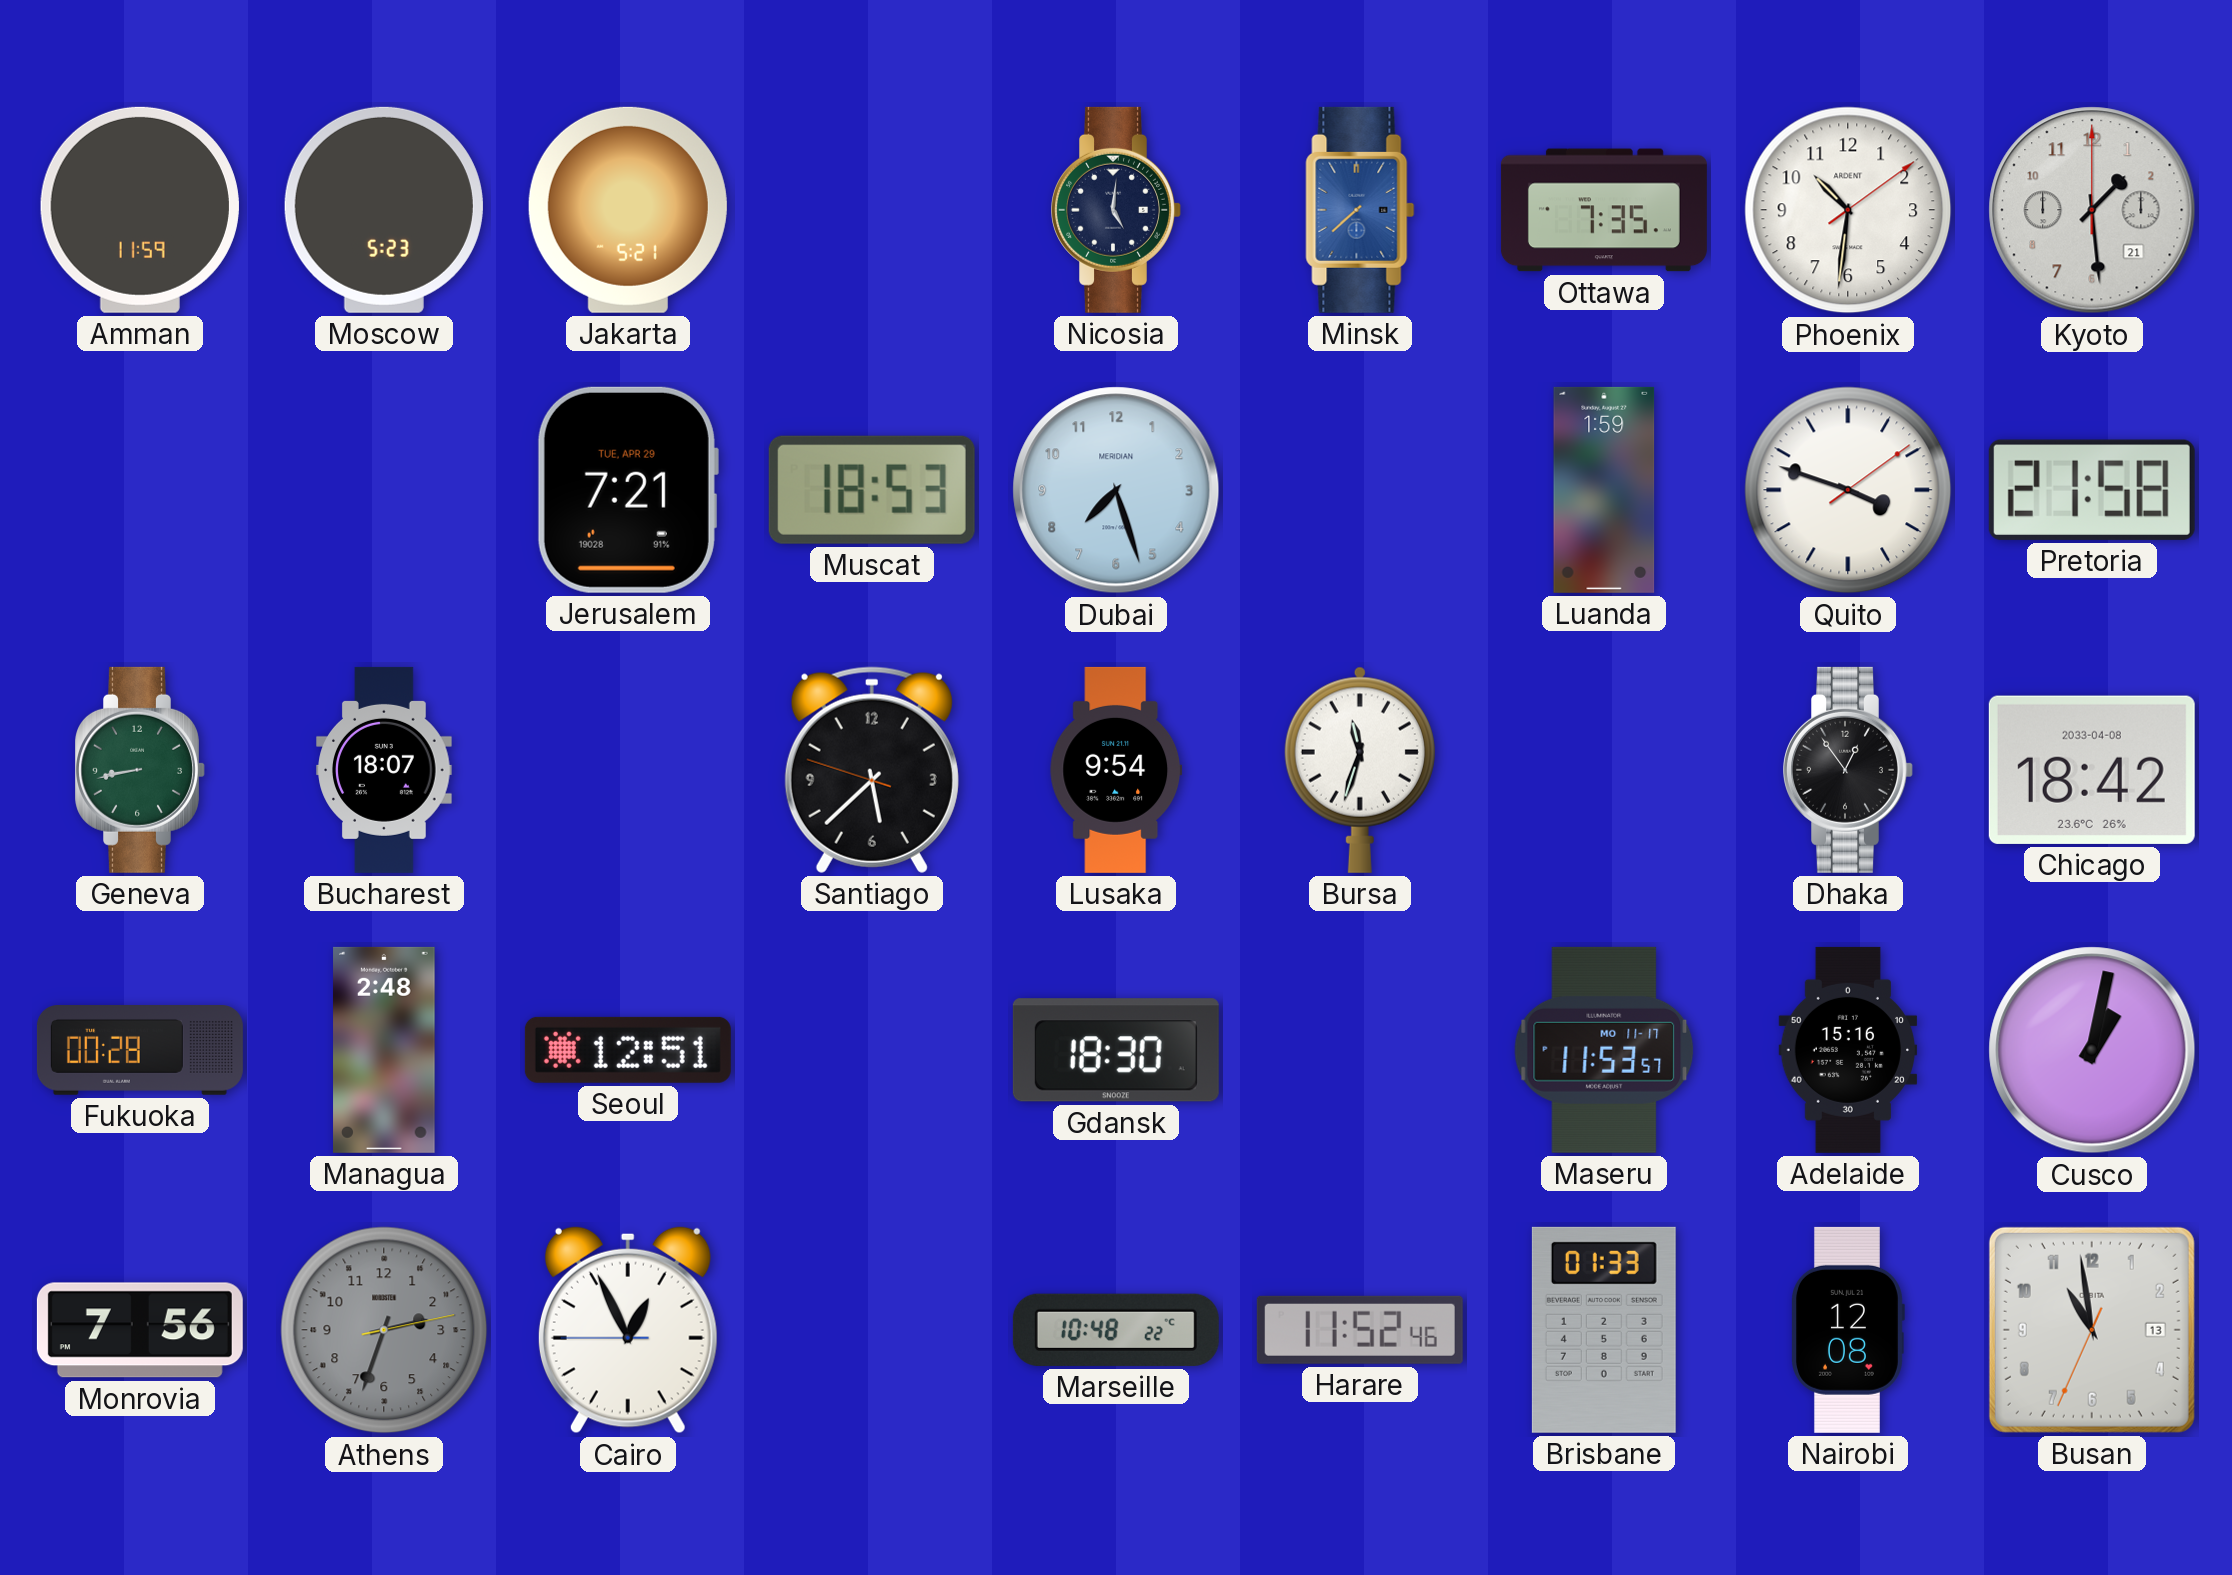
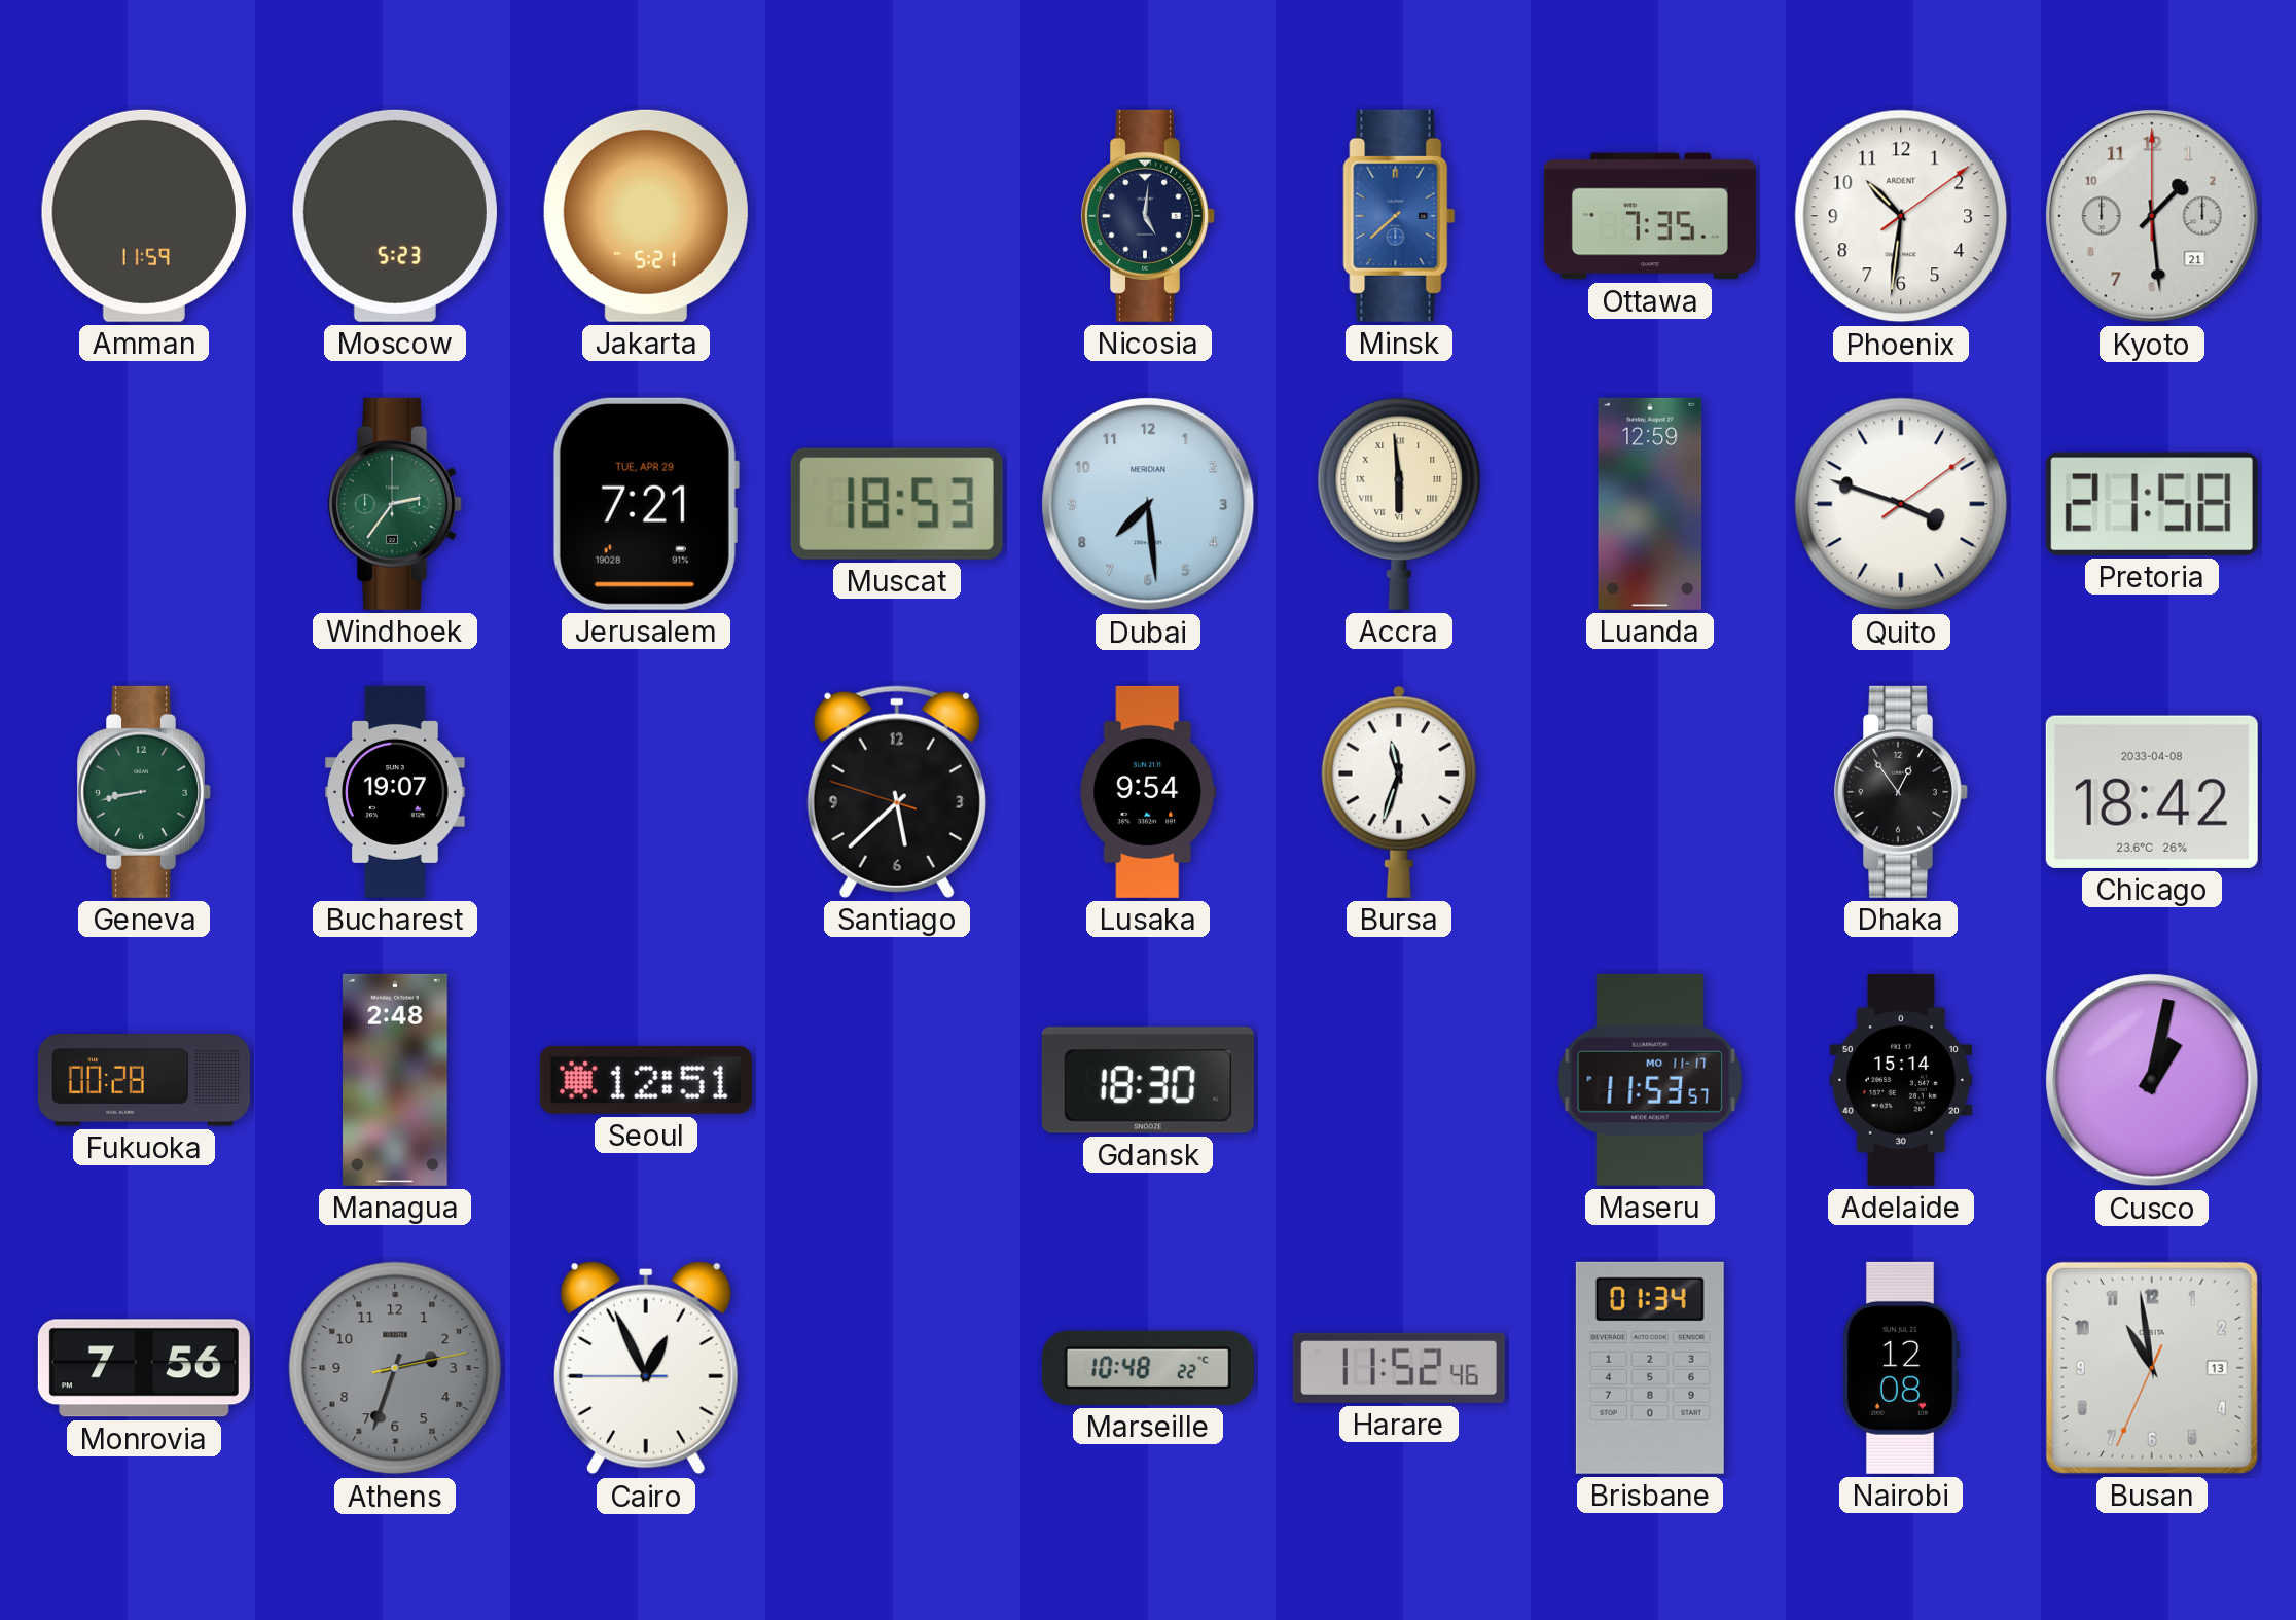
Windhoek: none -> 2:36 (395, 504)
Dubai: 7:27 -> 7:29 (1148, 504)
Accra: none -> 5:59 (1399, 504)
Luanda: 1:59 -> 12:59 (1650, 504)
Bucharest: 18:07 -> 19:07 (395, 792)
Adelaide: 15:16 -> 15:14 (1901, 1080)
Brisbane: 01:33 -> 01:34 (1650, 1368)
